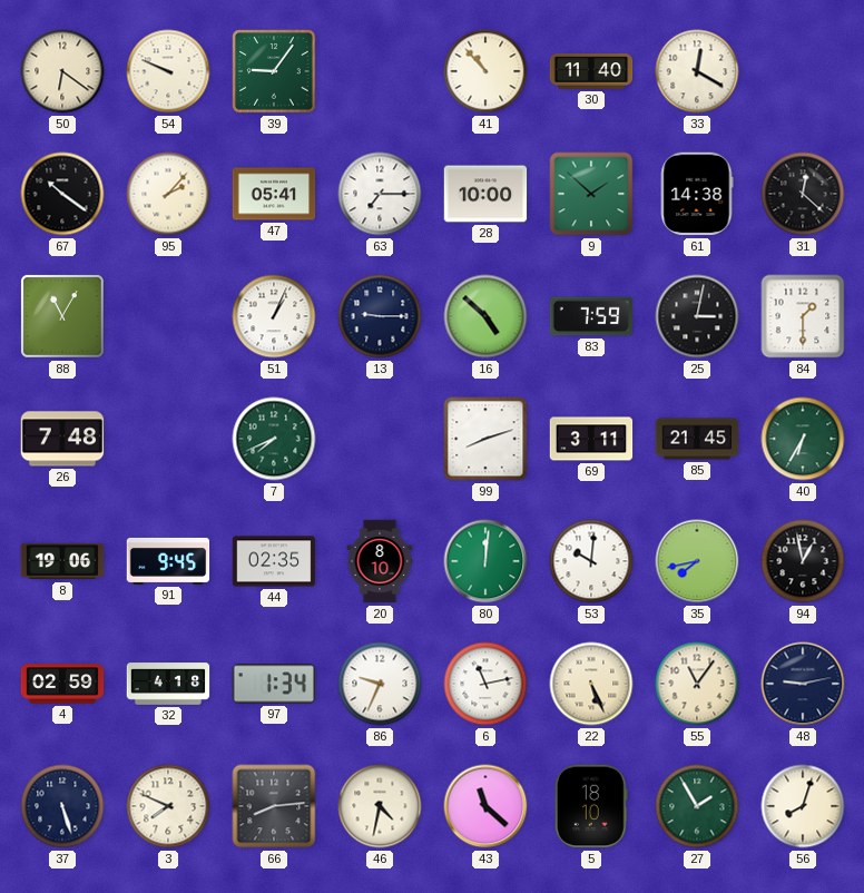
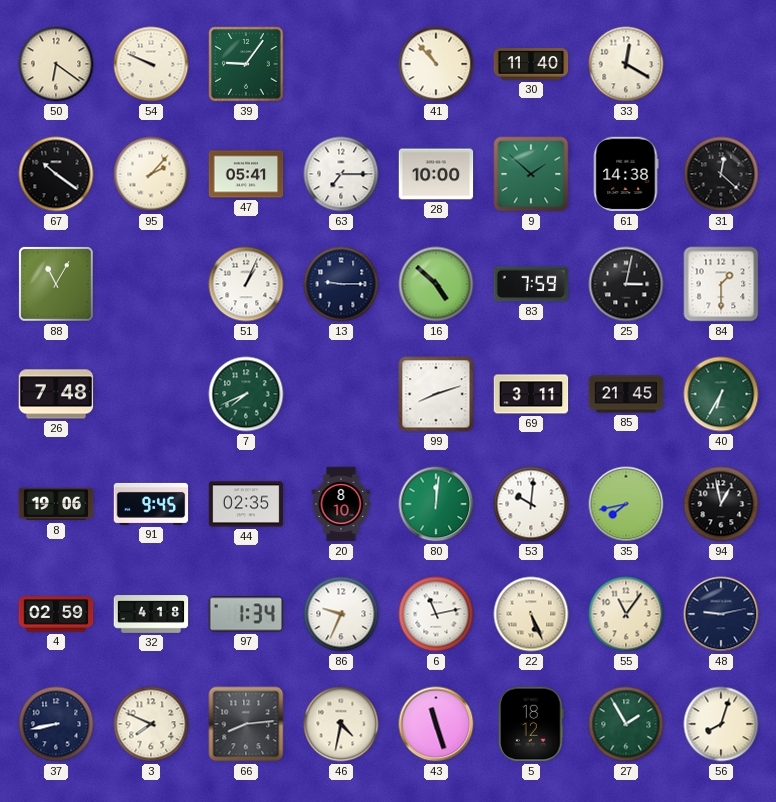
37: 5:27 -> 8:43 (56, 724)
43: 11:22 -> 11:27 (436, 724)
5: 18:10 -> 18:12 (532, 724)
